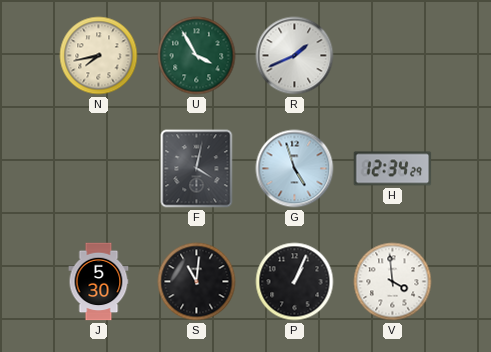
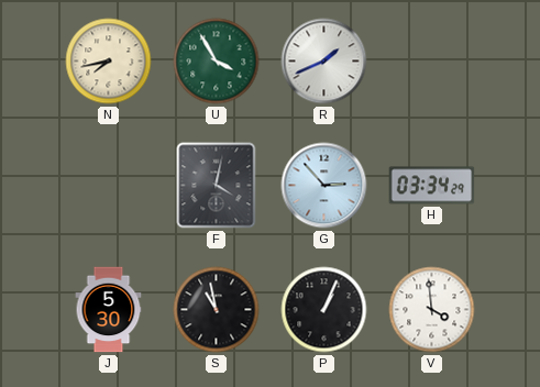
G: 4:57 -> 2:53 (324, 186)
H: 12:34 -> 03:34 (432, 186)
S: 11:01 -> 10:58 (217, 310)
